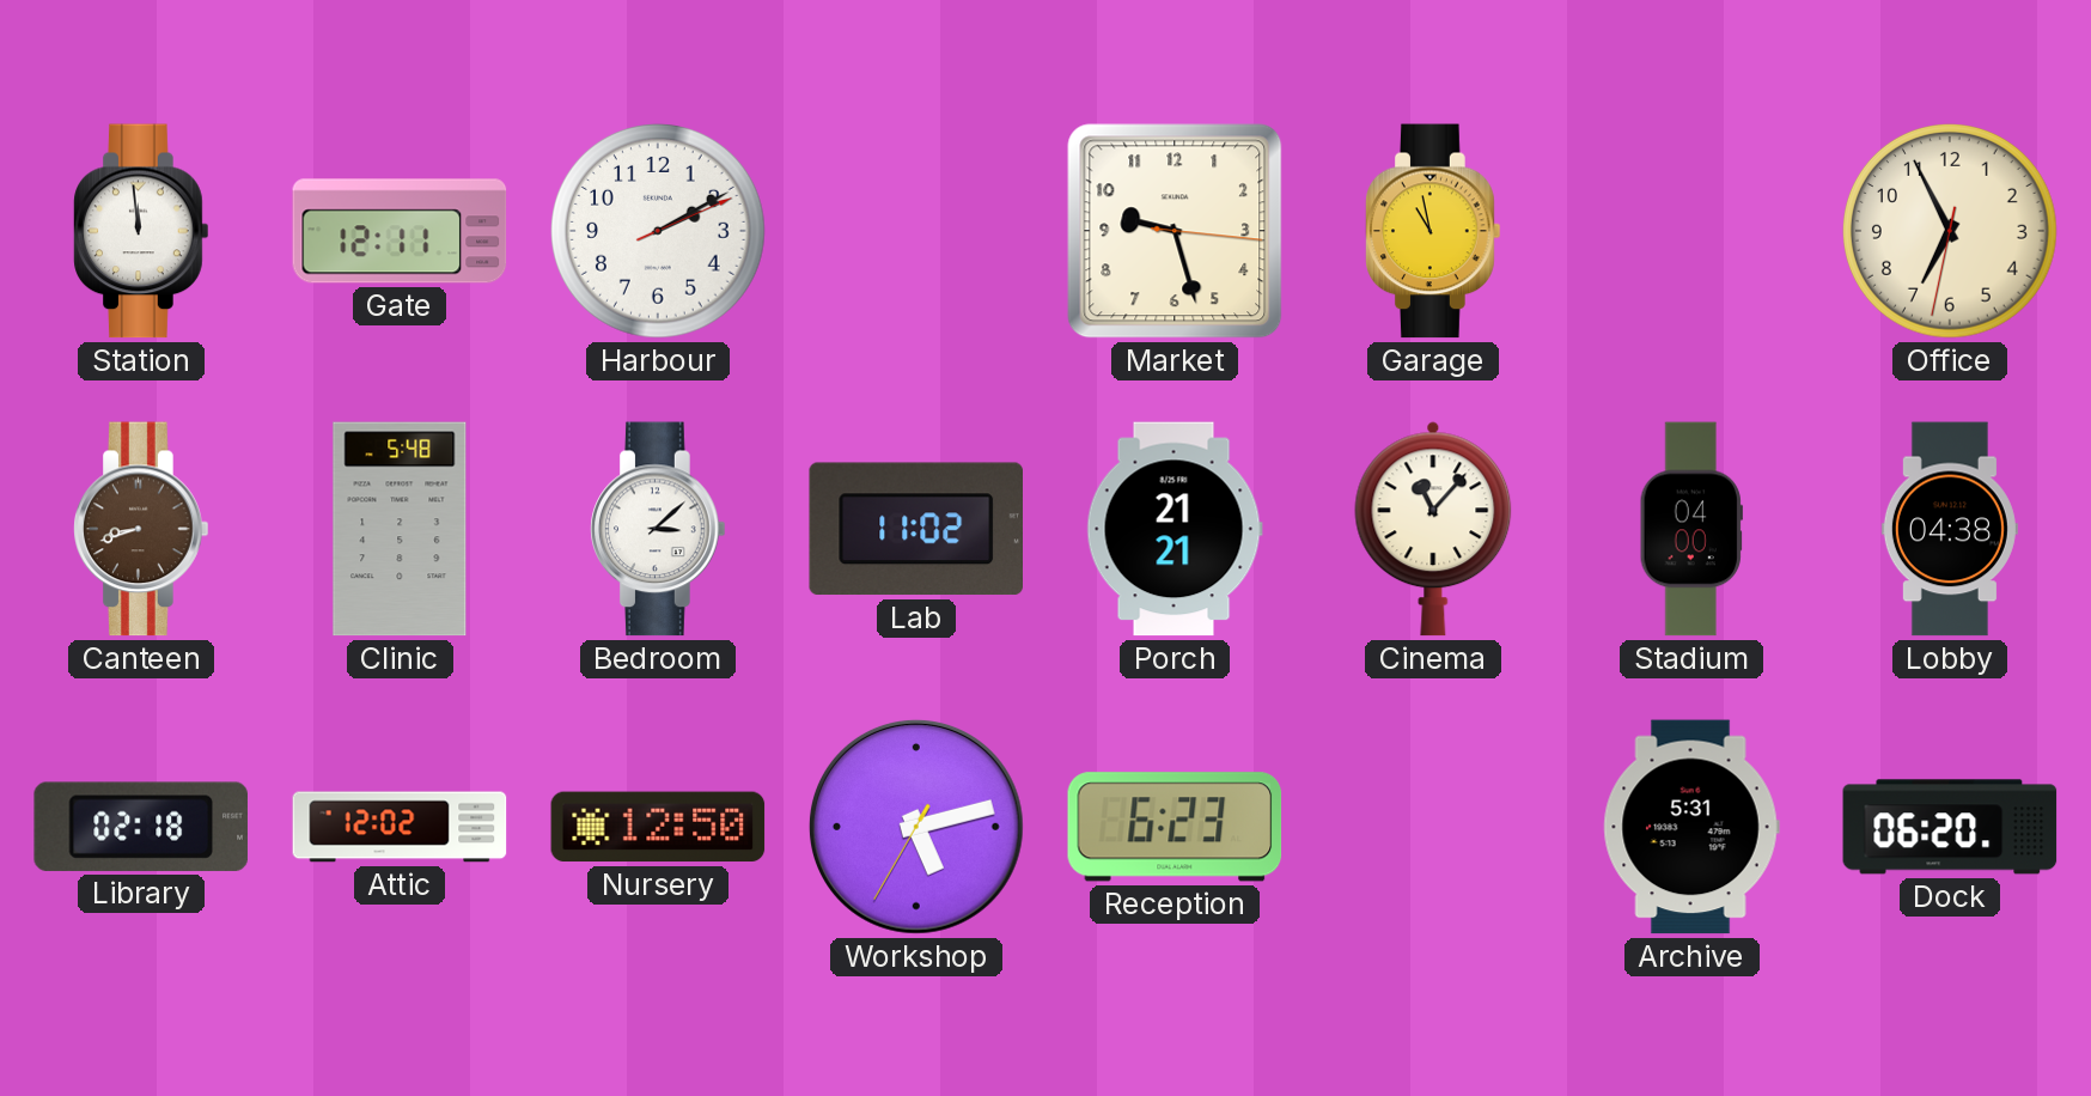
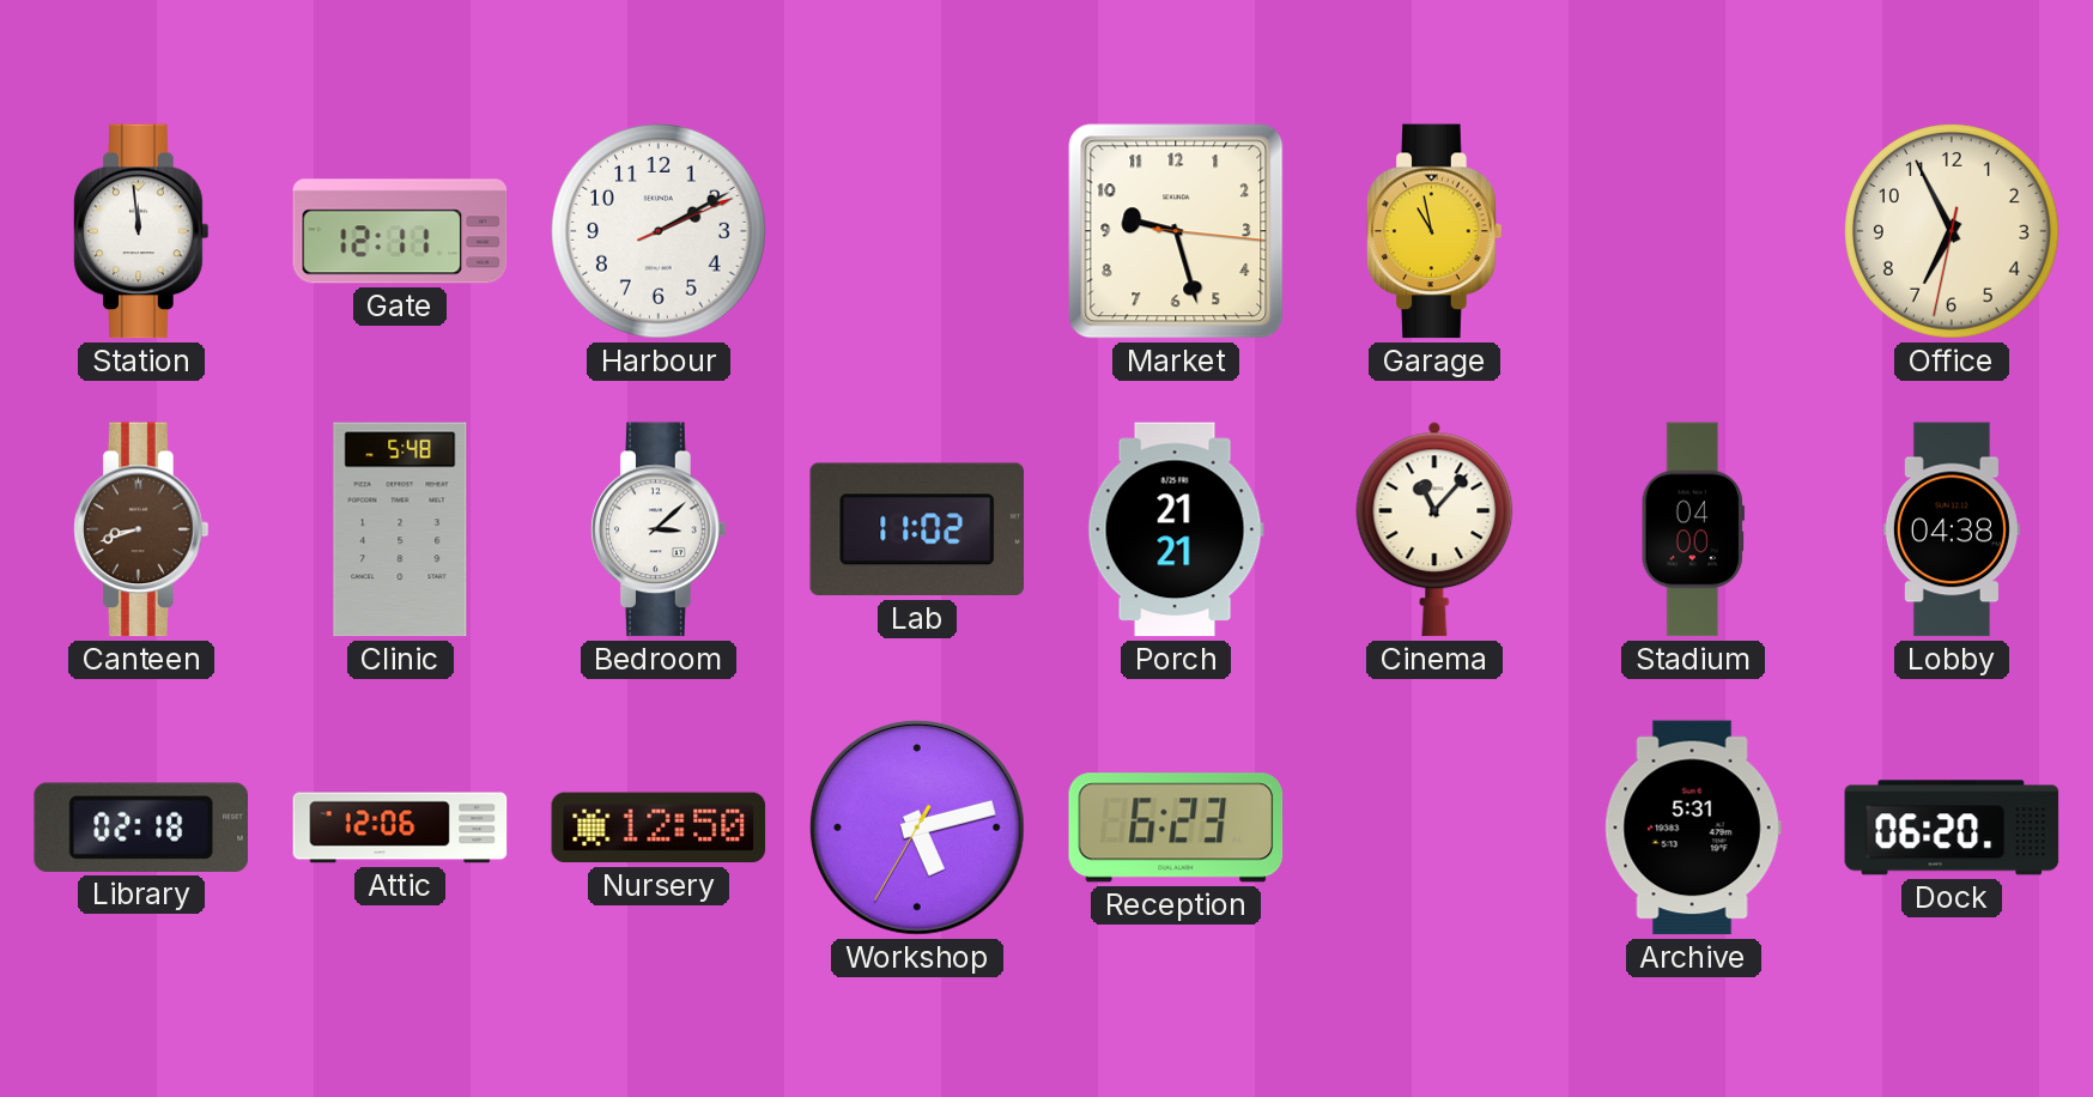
Attic: 12:02 -> 12:06 (400, 828)
